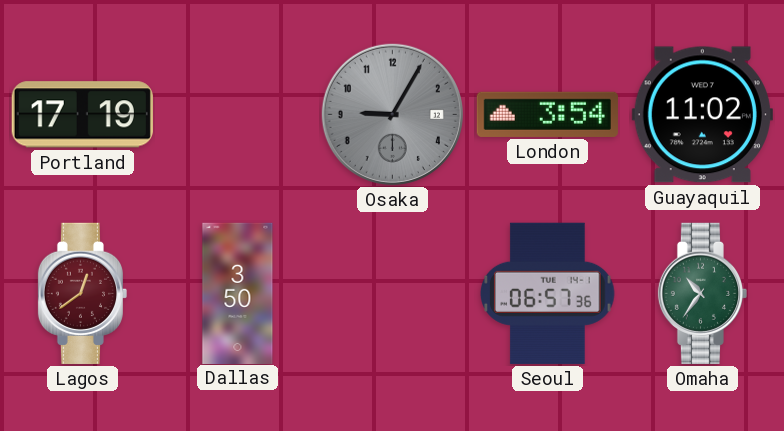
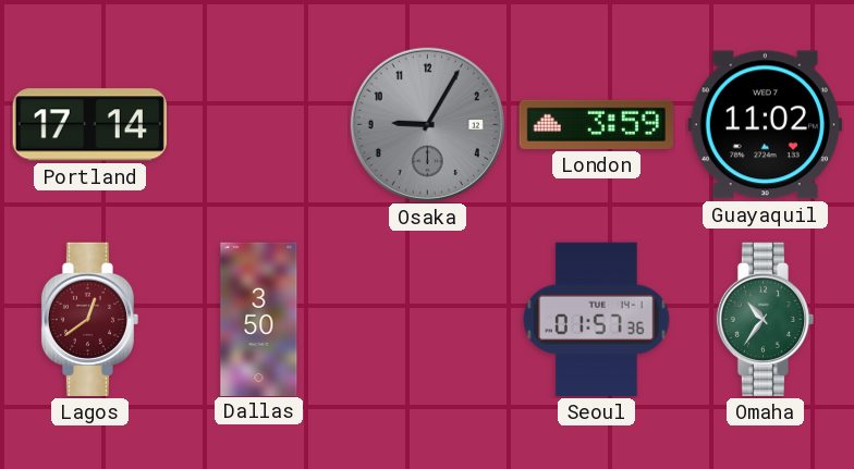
Portland: 17:19 -> 17:14 (89, 125)
London: 3:54 -> 3:59 (596, 124)
Seoul: 06:57 -> 01:57 (597, 319)
